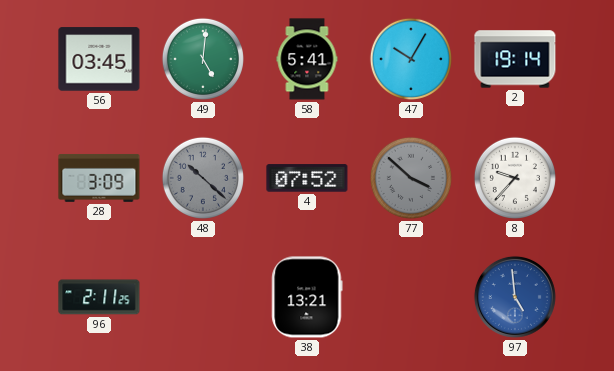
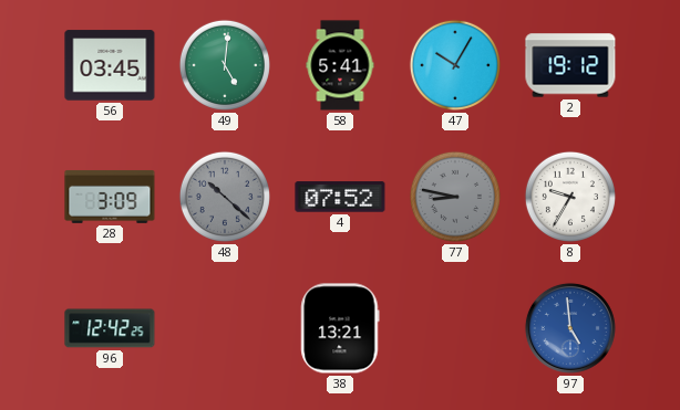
2: 19:14 -> 19:12 (570, 65)
77: 3:52 -> 8:47 (455, 197)
8: 9:37 -> 9:35 (570, 197)
96: 2:11 -> 12:42 (110, 328)
